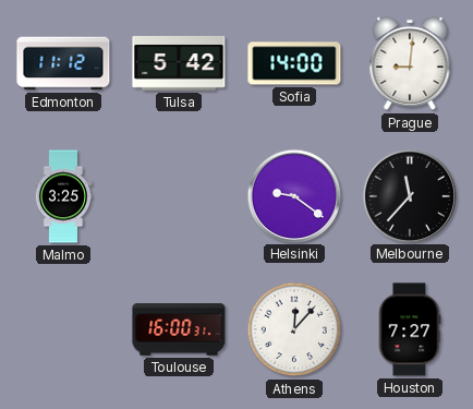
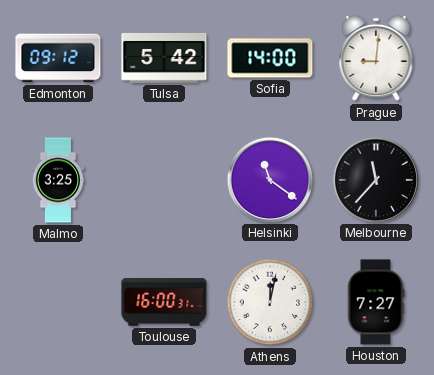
Edmonton: 11:12 -> 09:12 (58, 58)
Helsinki: 9:21 -> 11:21 (269, 179)
Athens: 12:07 -> 12:02 (270, 302)
